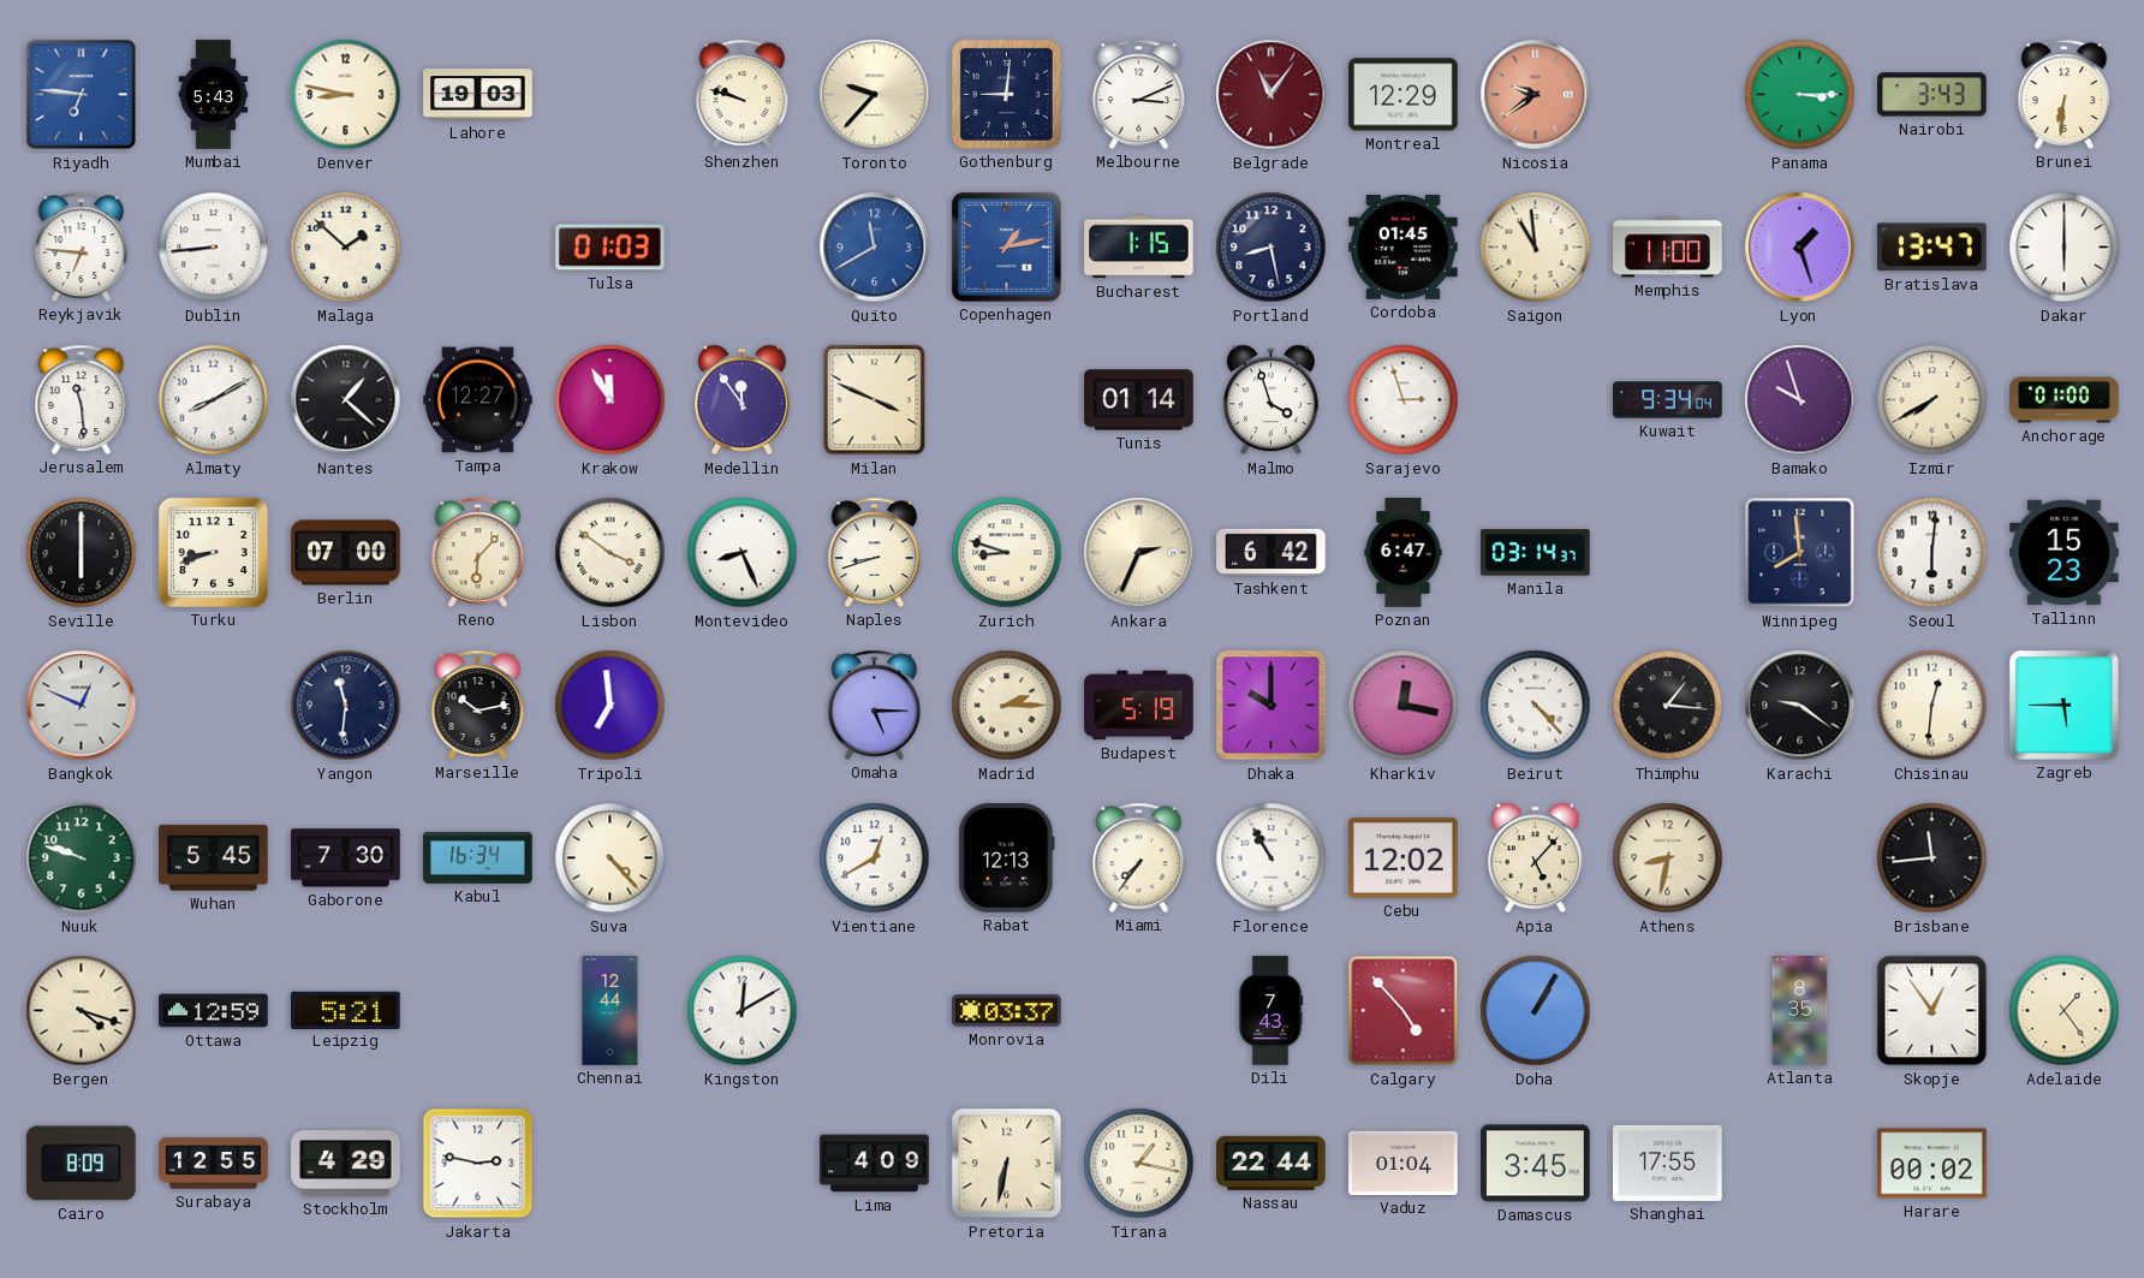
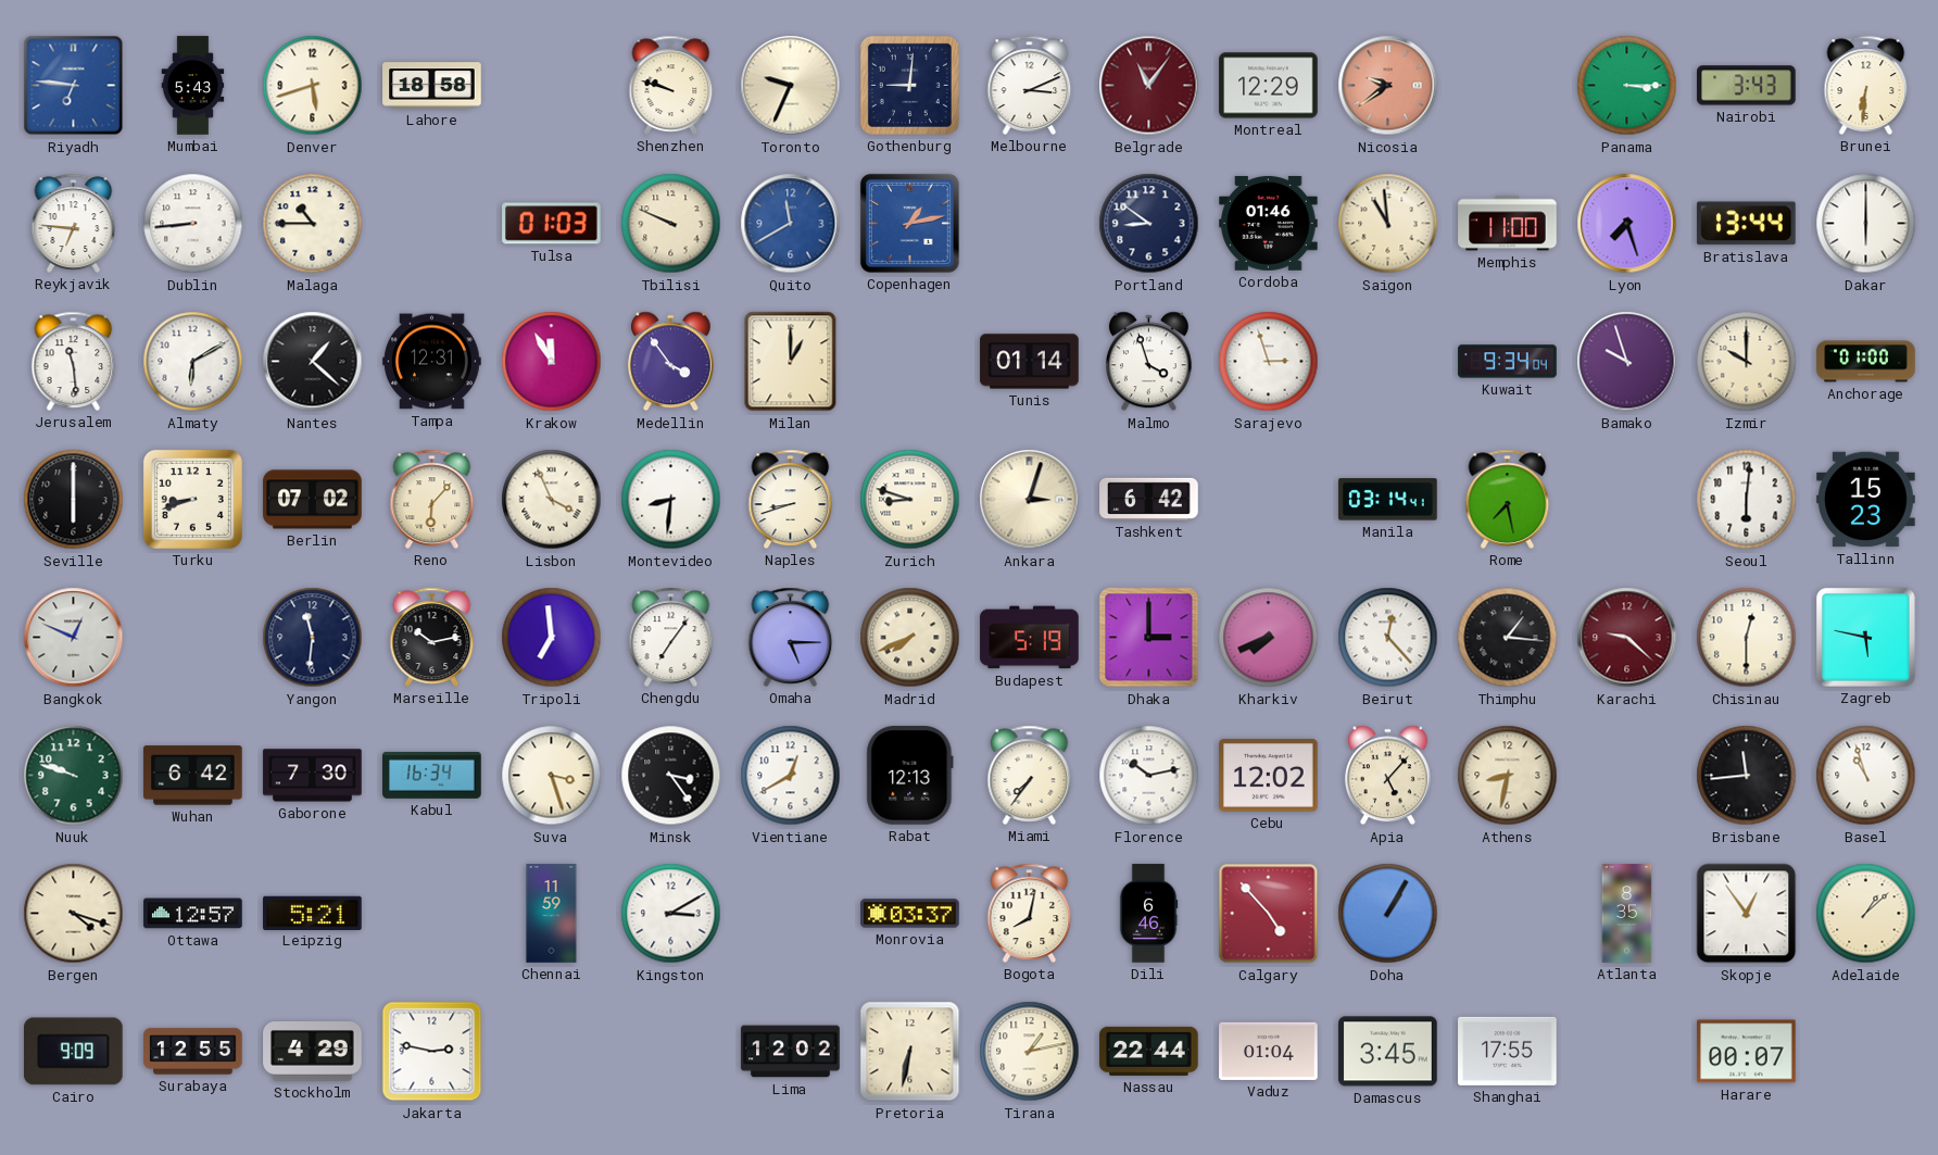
Denver: 8:47 -> 5:42 (313, 86)
Lahore: 19:03 -> 18:58 (432, 86)
Toronto: 9:37 -> 9:34 (791, 86)
Malaga: 1:52 -> 10:45 (313, 224)
Tbilisi: none -> 9:49 (671, 224)
Bucharest: 1:15 -> none (1139, 248)
Portland: 8:28 -> 8:51 (1149, 224)
Cordoba: 01:45 -> 01:46 (1269, 223)
Lyon: 1:27 -> 7:27 (1627, 224)
Bratislava: 13:47 -> 13:44 (1747, 224)
Almaty: 8:10 -> 6:10 (193, 362)
Tampa: 12:27 -> 12:31 (432, 362)
Medellin: 11:54 -> 3:54 (670, 362)
Milan: 3:49 -> 1:00 (791, 362)
Izmir: 7:40 -> 10:00 (1747, 362)
Berlin: 07:00 -> 07:02 (313, 500)
Lisbon: 3:51 -> 3:56 (552, 500)
Montevideo: 8:26 -> 8:31 (671, 500)
Ankara: 2:34 -> 3:03 (1030, 500)
Poznan: 6:47 -> none (1404, 553)
Manila: 03:14:37 -> 03:14:41 (1388, 500)
Rome: none -> 7:28 (1508, 499)
Winnipeg: 7:59 -> none (1800, 553)
Chengdu: none -> 7:06 (671, 637)
Madrid: 2:15 -> 7:41 (910, 638)
Dhaka: 10:00 -> 3:00 (1149, 638)
Kharkiv: 12:17 -> 7:41 (1269, 638)
Beirut: 4:23 -> 12:23 (1388, 638)
Karachi: 9:21 -> 9:22 (1627, 638)
Karachi dial: black -> burgundy (1627, 638)
Chisinau: 12:31 -> 12:30 (1747, 638)
Zagreb: 5:45 -> 5:47 (1865, 637)
Wuhan: 5:45 -> 6:42 (193, 776)
Suva: 4:23 -> 3:27 (552, 776)
Minsk: none -> 3:24 (671, 776)
Florence: 10:55 -> 10:13 (1149, 776)
Basel: none -> 10:57 (1866, 776)
Ottawa: 12:59 -> 12:57 (193, 914)
Chennai: 12:44 -> 11:59 (552, 914)
Kingston: 12:10 -> 3:10 (671, 914)
Bogota: none -> 8:02 (1030, 913)
Dili: 7:43 -> 6:46 (1148, 914)
Adelaide: 1:24 -> 1:08 (1866, 914)
Cairo: 8:09 -> 9:09 (74, 1052)
Lima: 4:09 -> 12:02 (791, 1052)
Tirana: 1:17 -> 1:13 (1030, 1052)
Harare: 00:02 -> 00:07 (1747, 1052)
